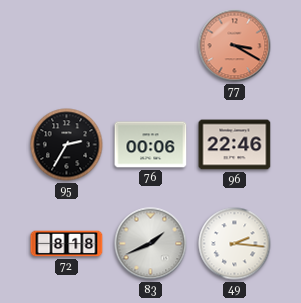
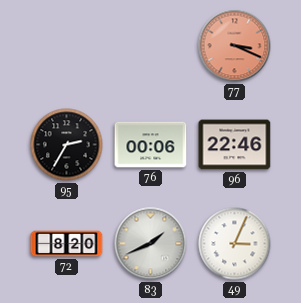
77: 3:20 -> 3:19 (235, 46)
72: 8:18 -> 8:20 (67, 244)
49: 2:16 -> 3:04 (235, 244)
